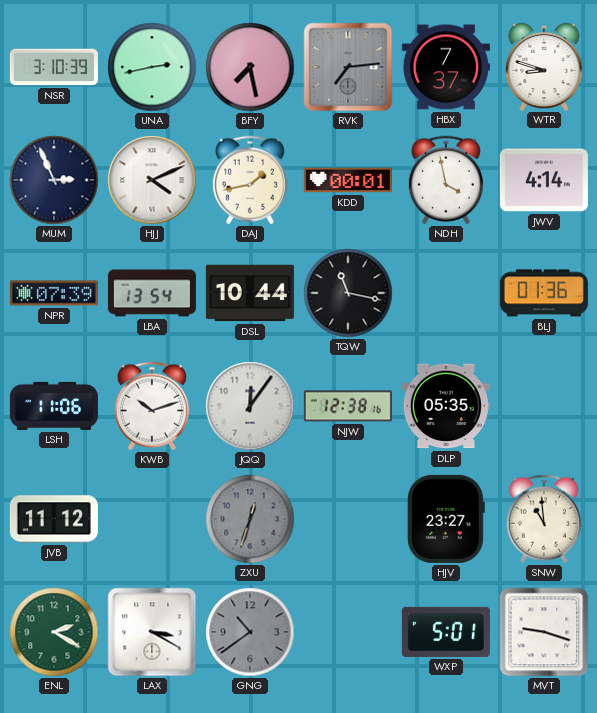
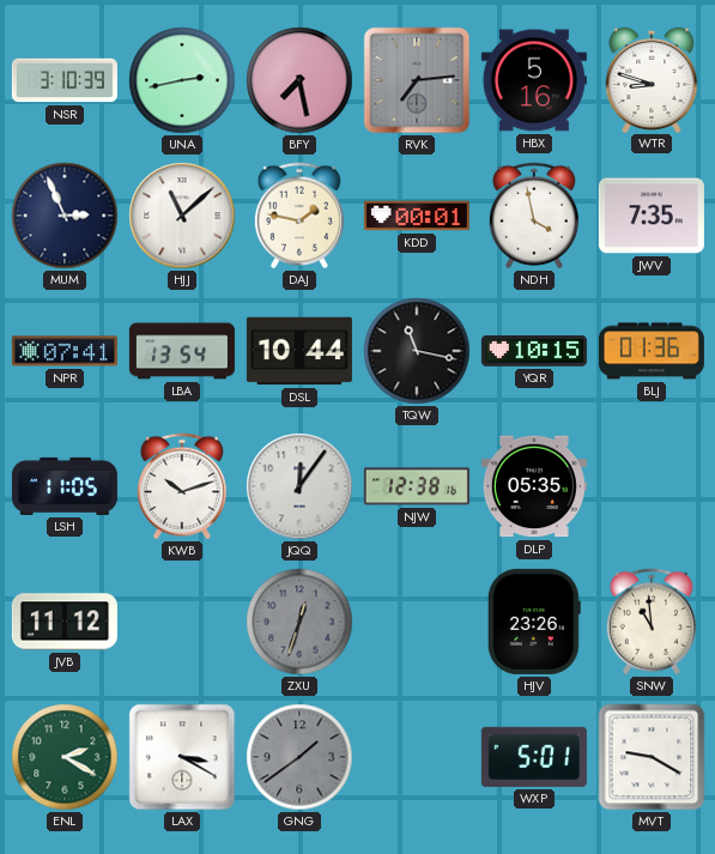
HBX: 7:37 -> 5:16 (534, 80)
HJJ: 4:11 -> 11:08 (182, 216)
DAJ: 1:43 -> 1:47 (299, 216)
JWV: 4:14 -> 7:35 (652, 216)
NPR: 07:39 -> 07:41 (65, 351)
YQR: none -> 10:15 (534, 351)
LSH: 11:06 -> 11:05 (65, 486)
HJV: 23:27 -> 23:26 (534, 622)
GNG: 10:39 -> 1:39 (299, 757)
MVT: 9:18 -> 9:20 (652, 757)
